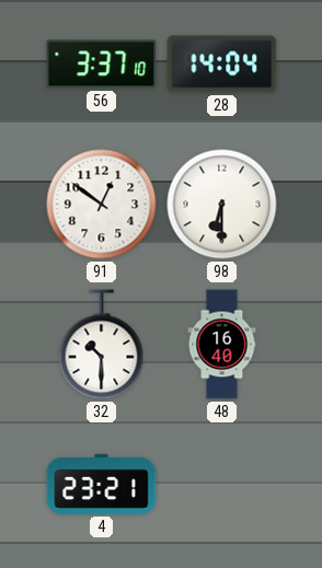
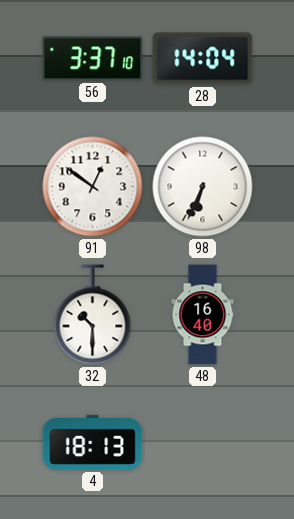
98: 6:30 -> 6:34 (203, 187)
4: 23:21 -> 18:13 (93, 442)
